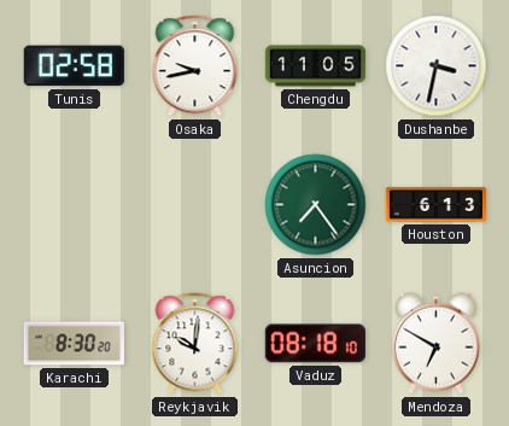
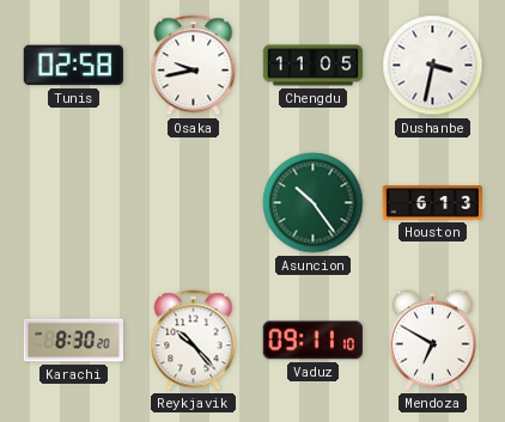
Asuncion: 7:24 -> 10:24 (314, 203)
Reykjavik: 10:01 -> 10:23 (194, 341)
Vaduz: 08:18 -> 09:11 (312, 341)
